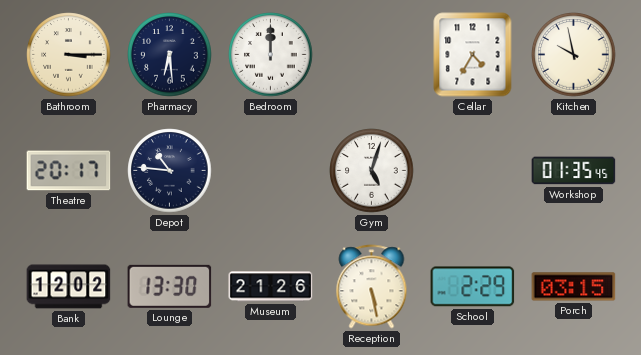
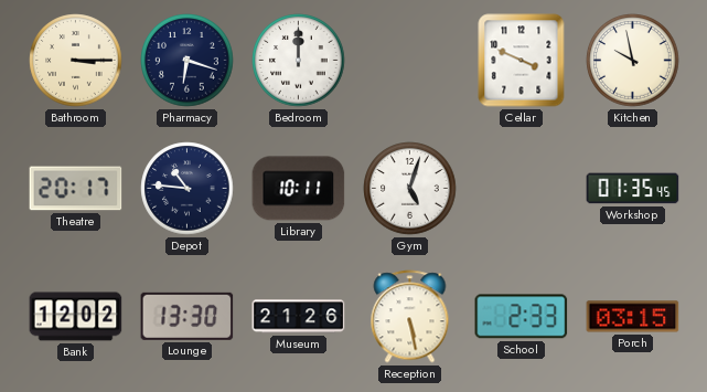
Pharmacy: 6:29 -> 6:18 (188, 61)
Cellar: 4:35 -> 3:49 (522, 61)
Library: none -> 10:11 (299, 189)
School: 2:29 -> 2:33 (522, 317)
